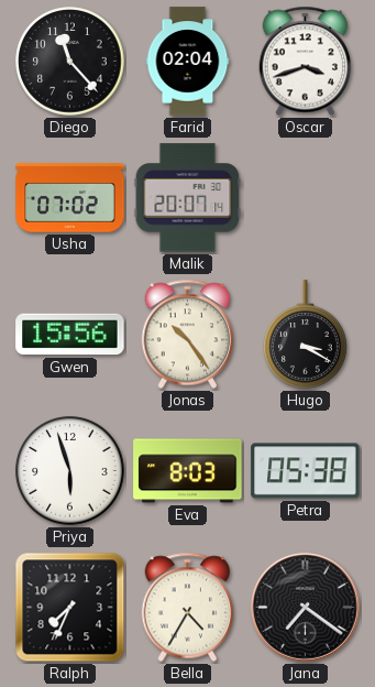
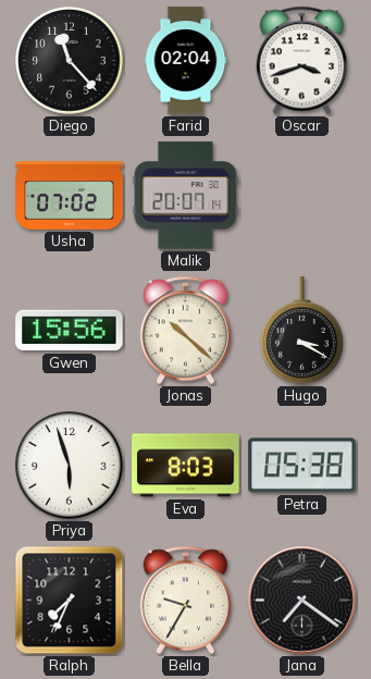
Jonas: 10:24 -> 10:22 (186, 331)
Bella: 4:35 -> 9:35 (186, 601)
